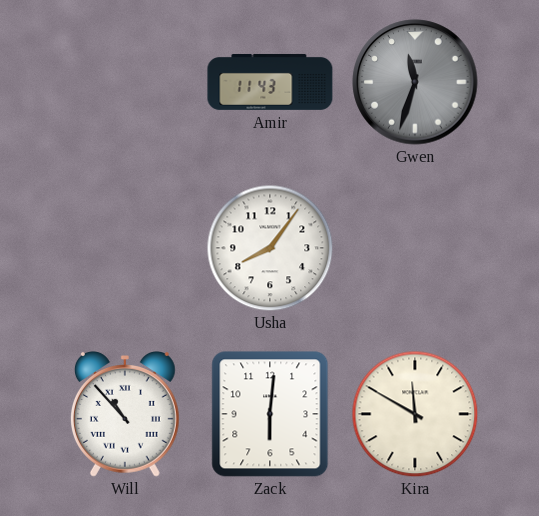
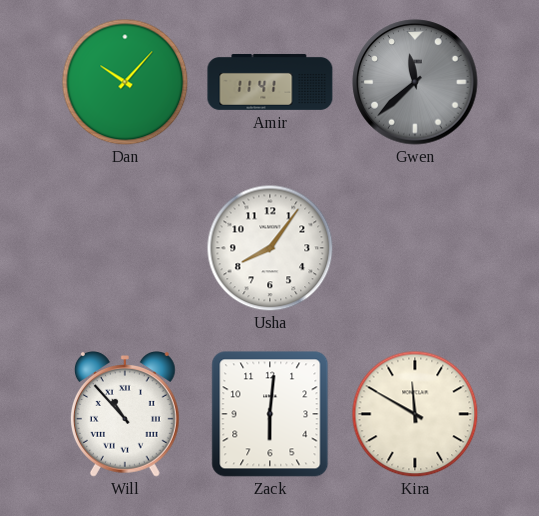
Dan: none -> 10:07 (125, 82)
Amir: 11:43 -> 11:41 (270, 82)
Gwen: 11:33 -> 11:38 (415, 82)
